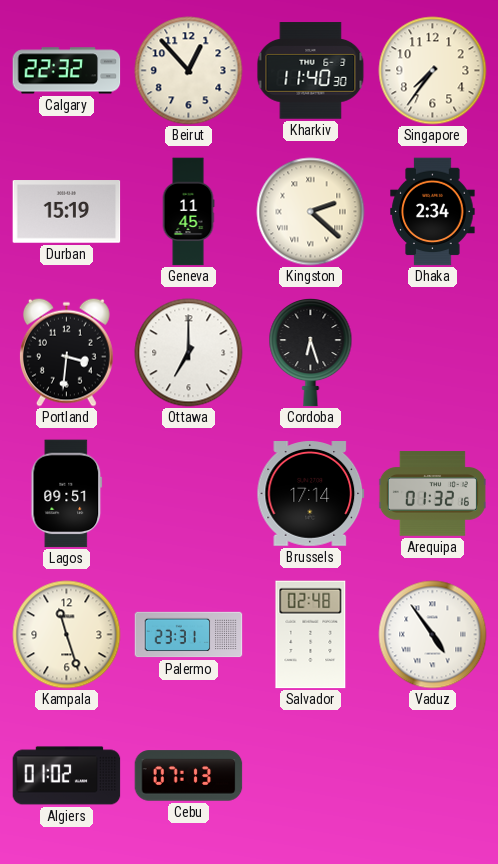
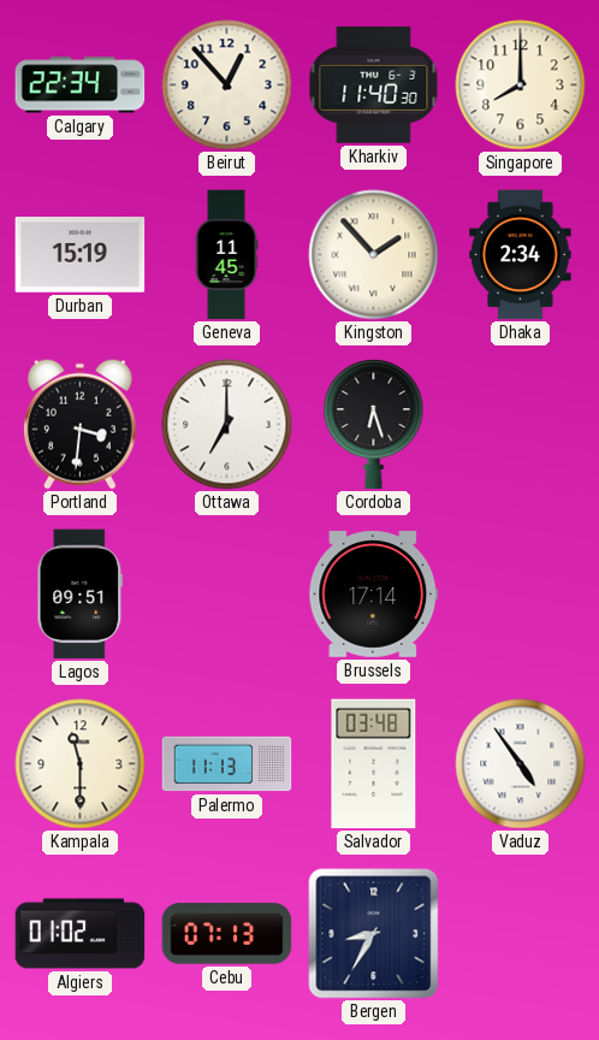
Calgary: 22:32 -> 22:34 (81, 85)
Singapore: 7:36 -> 8:00 (521, 85)
Kingston: 2:22 -> 1:53 (374, 255)
Arequipa: 01:32 -> none (432, 494)
Kampala: 11:27 -> 11:30 (81, 764)
Palermo: 23:31 -> 11:13 (227, 764)
Salvador: 02:48 -> 03:48 (374, 764)
Bergen: none -> 8:35 (374, 934)
